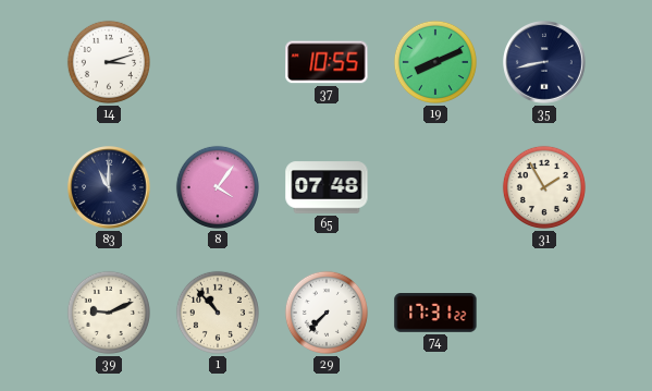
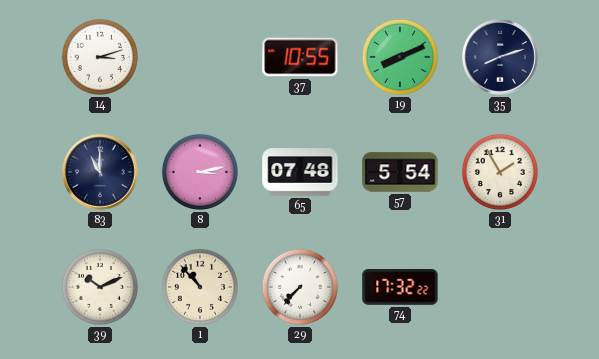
35: 8:43 -> 8:12 (501, 58)
8: 4:06 -> 3:13 (200, 172)
57: none -> 5:54 (400, 172)
39: 9:11 -> 10:11 (100, 287)
74: 17:31 -> 17:32 (400, 288)
